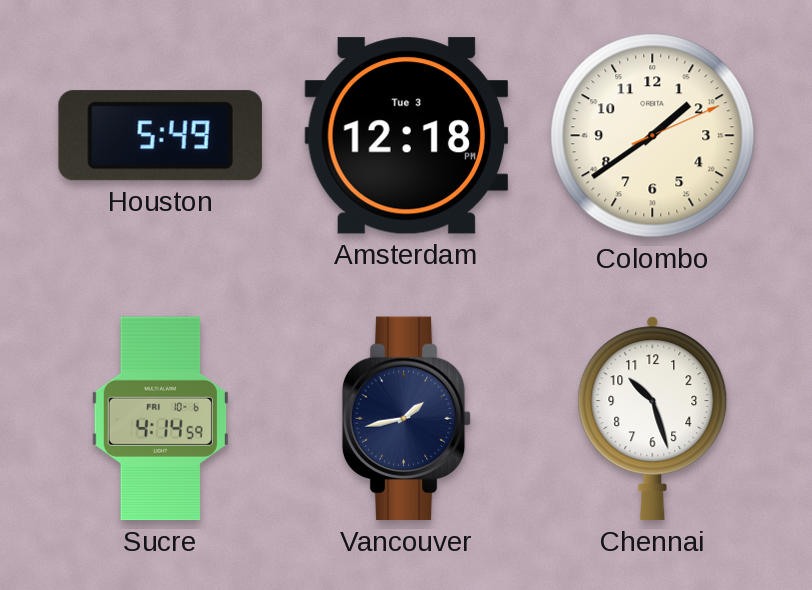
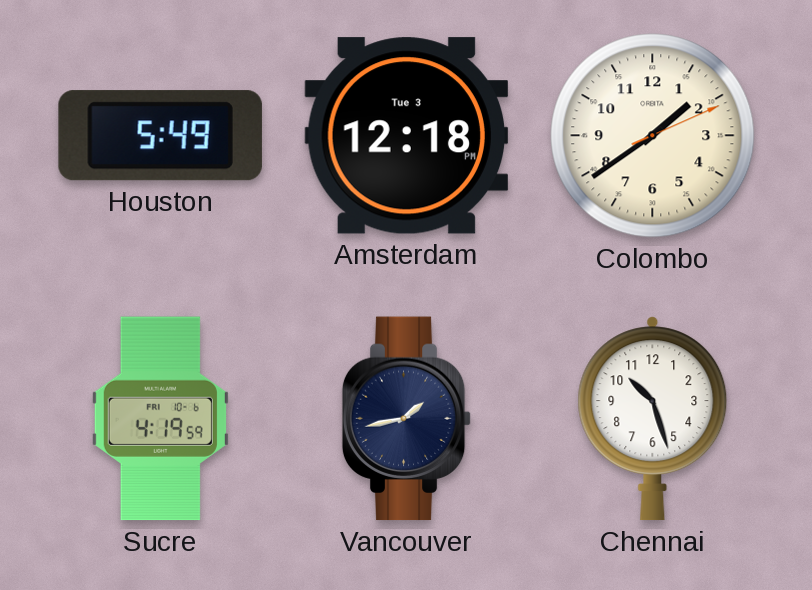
Sucre: 4:14 -> 4:19 (160, 419)
